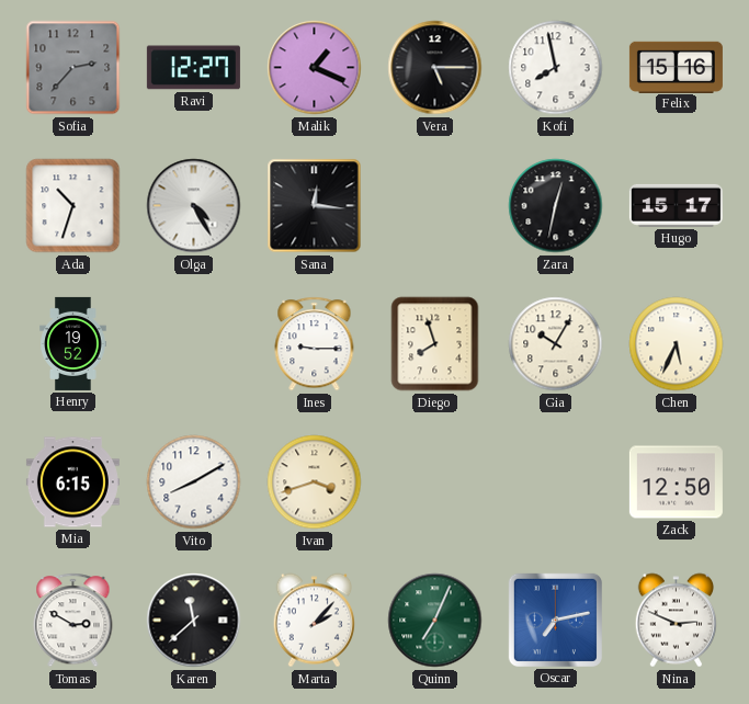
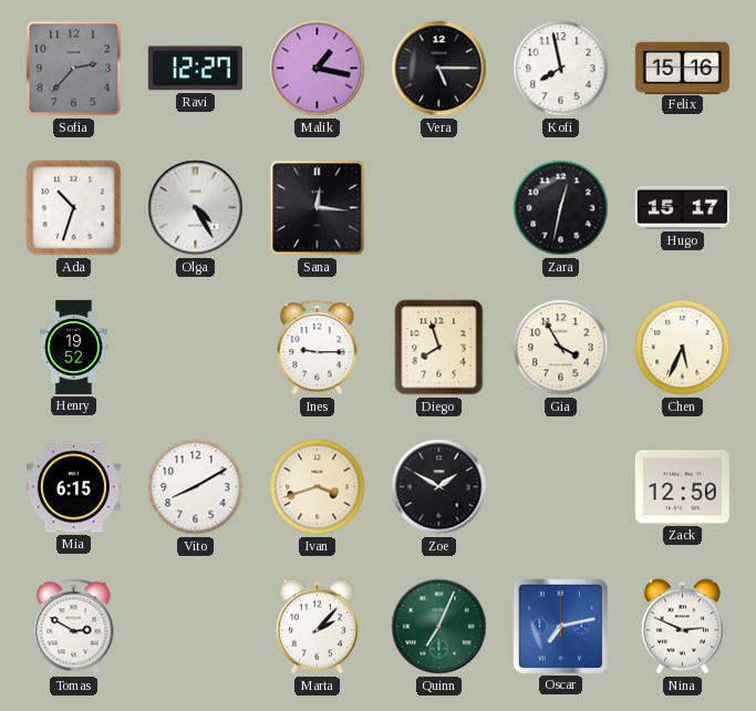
Malik: 1:19 -> 1:17 (318, 69)
Gia: 10:05 -> 3:55 (561, 348)
Zoe: none -> 1:50 (439, 487)
Karen: 11:38 -> none (194, 621)
